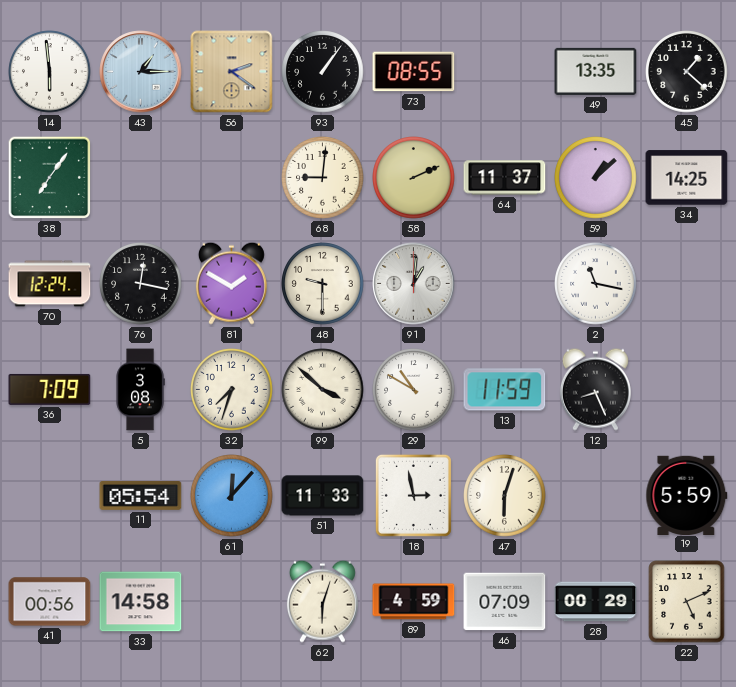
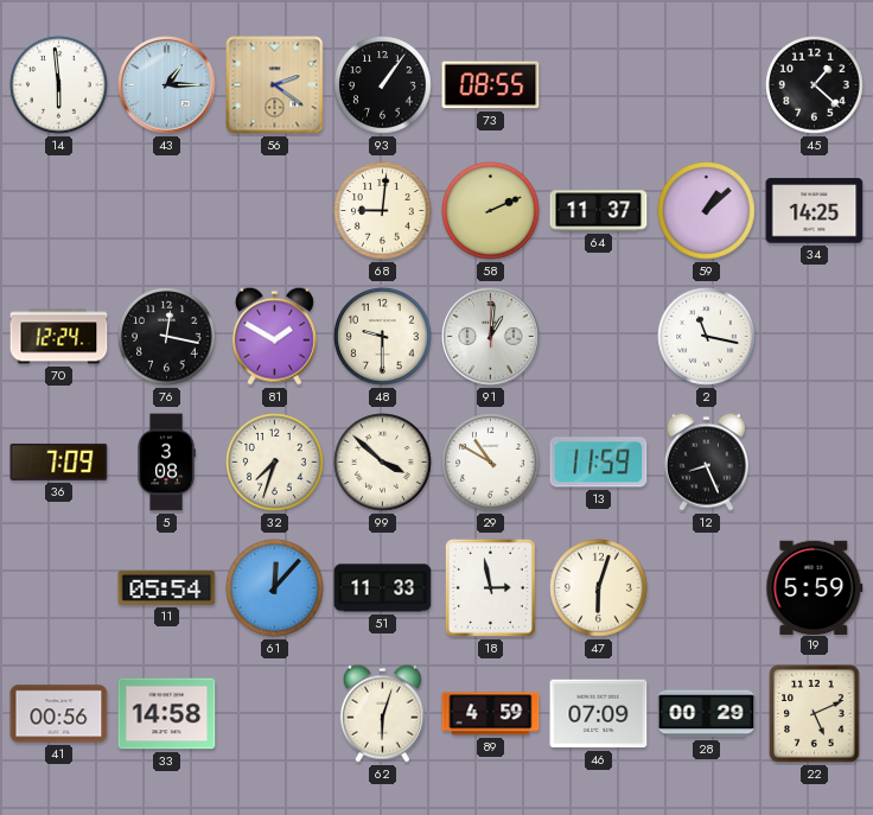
49: 13:35 -> none (596, 71)
38: 7:06 -> none (50, 178)
